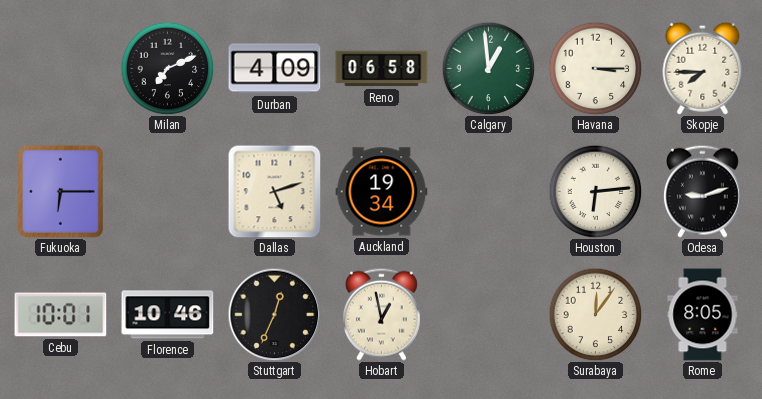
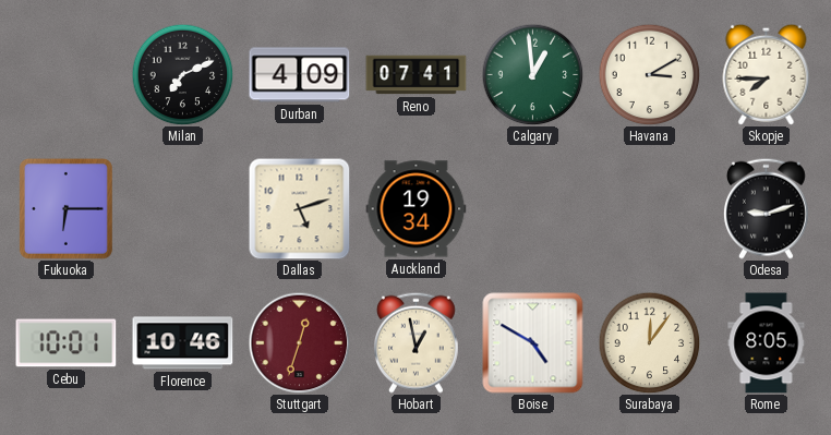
Reno: 06:58 -> 07:41 (417, 75)
Havana: 3:15 -> 3:10 (649, 74)
Houston: 6:14 -> none (595, 191)
Stuttgart: 12:34 -> 12:33 (299, 342)
Stuttgart dial: black -> burgundy (299, 342)
Boise: none -> 4:50 (533, 343)
